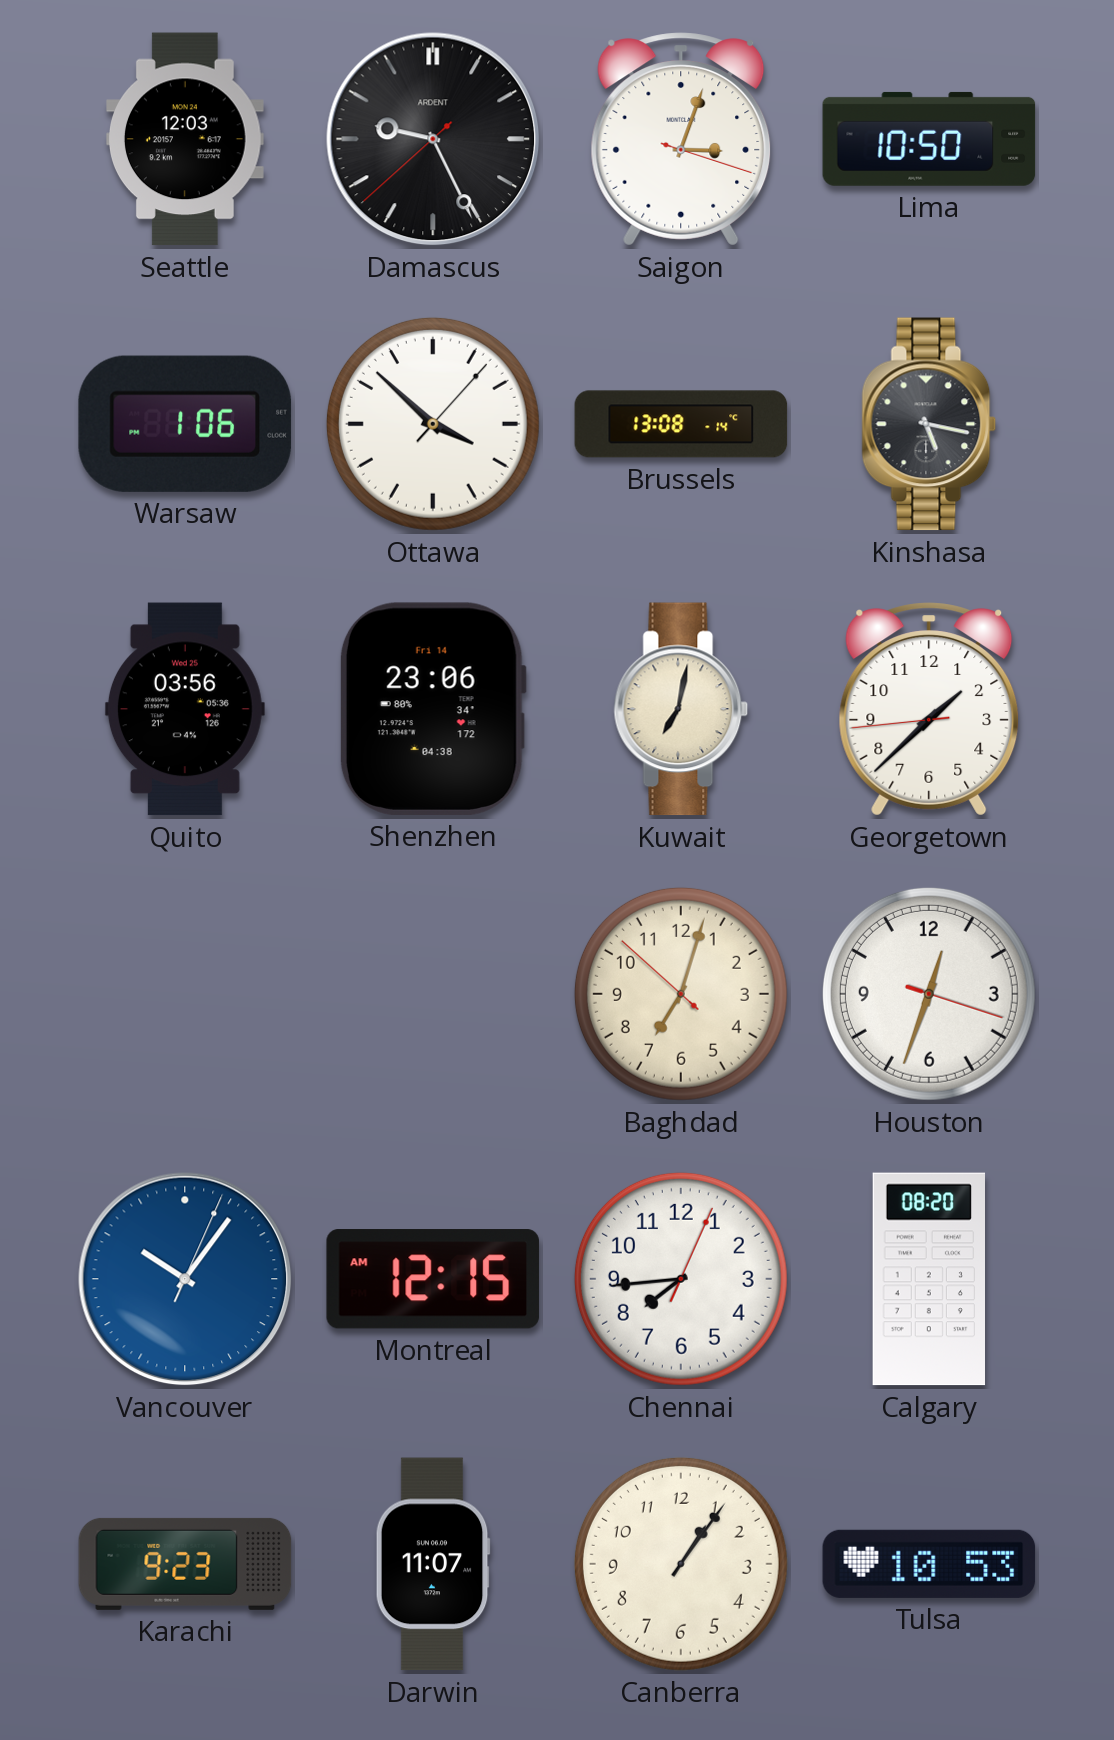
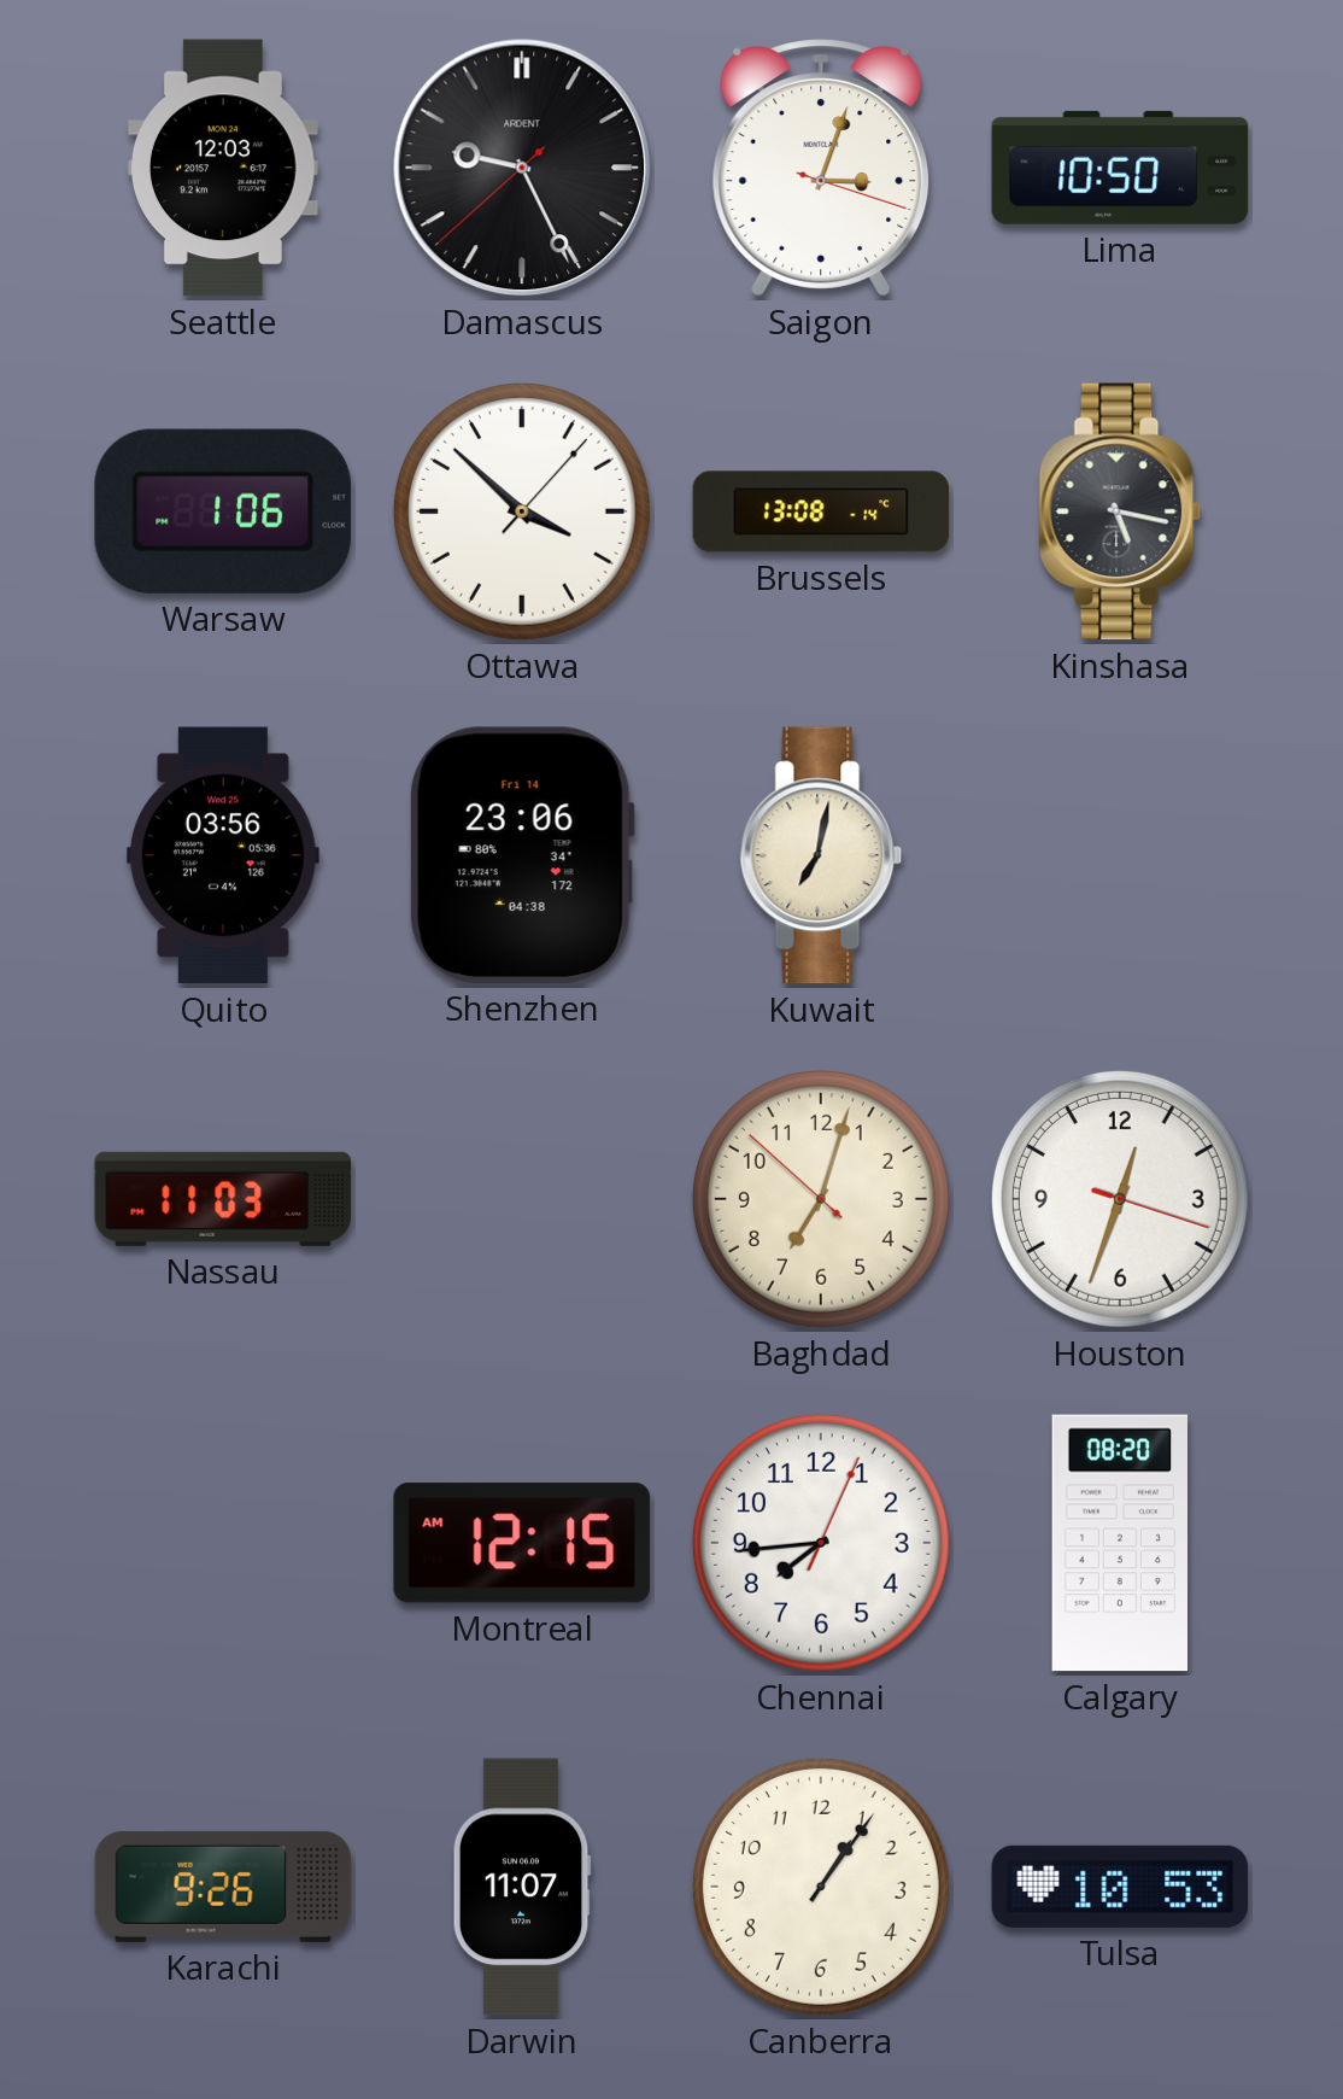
Georgetown: 1:37 -> none (929, 709)
Nassau: none -> 11:03 (223, 1199)
Vancouver: 10:06 -> none (185, 1279)
Karachi: 9:23 -> 9:26 (223, 1887)
